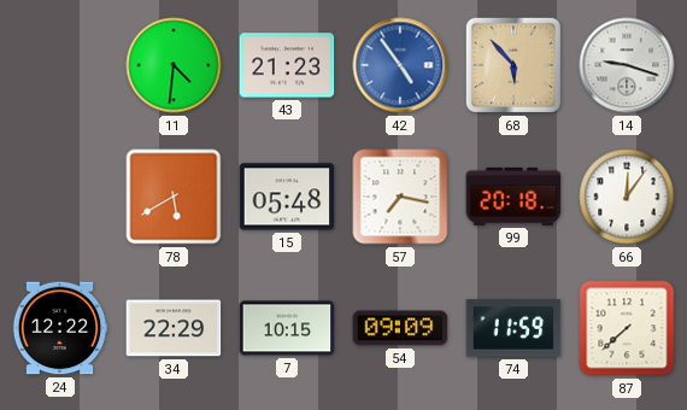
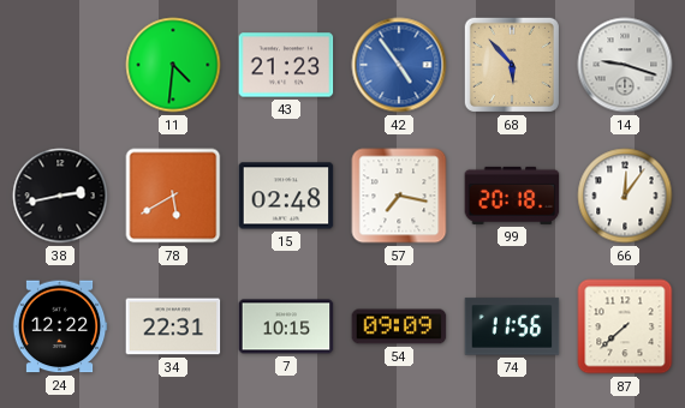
38: none -> 2:43 (60, 196)
15: 05:48 -> 02:48 (286, 196)
34: 22:29 -> 22:31 (173, 326)
74: 11:59 -> 11:56 (512, 326)
